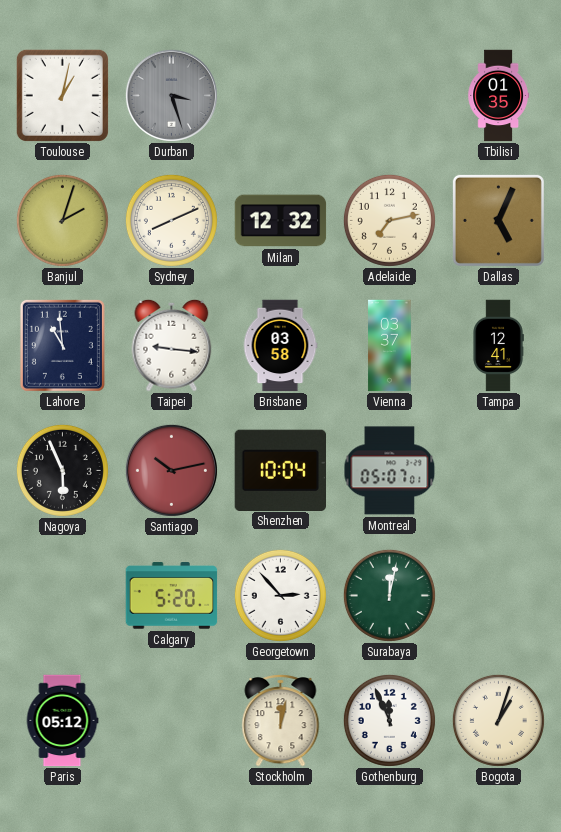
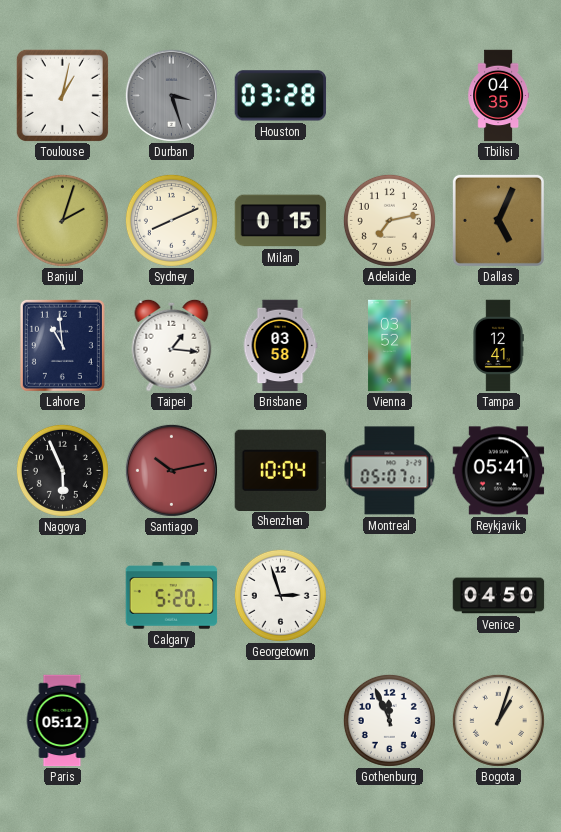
Houston: none -> 03:28 (281, 96)
Tbilisi: 01:35 -> 04:35 (498, 96)
Milan: 12:32 -> 0:15 (281, 221)
Taipei: 9:16 -> 1:16 (172, 345)
Vienna: 03:37 -> 03:52 (390, 346)
Reykjavik: none -> 05:41 (499, 471)
Georgetown: 2:53 -> 2:57 (280, 595)
Surabaya: 12:02 -> none (389, 595)
Venice: none -> 04:50 (499, 596)
Stockholm: 12:02 -> none (281, 721)
